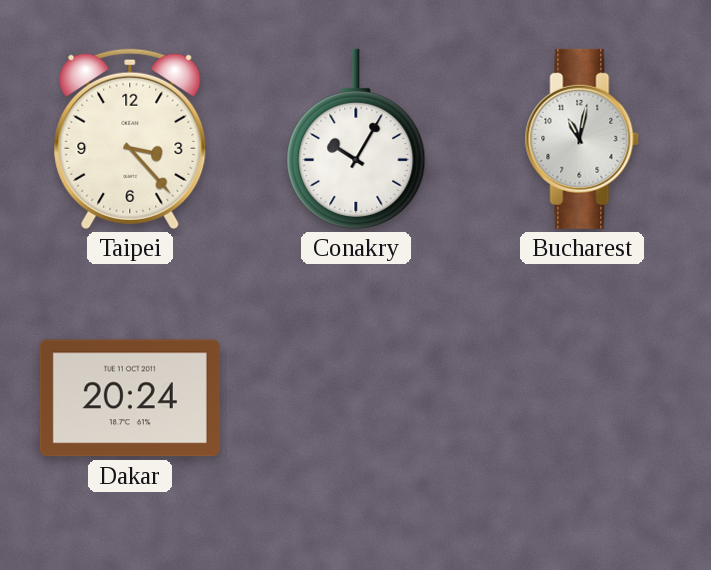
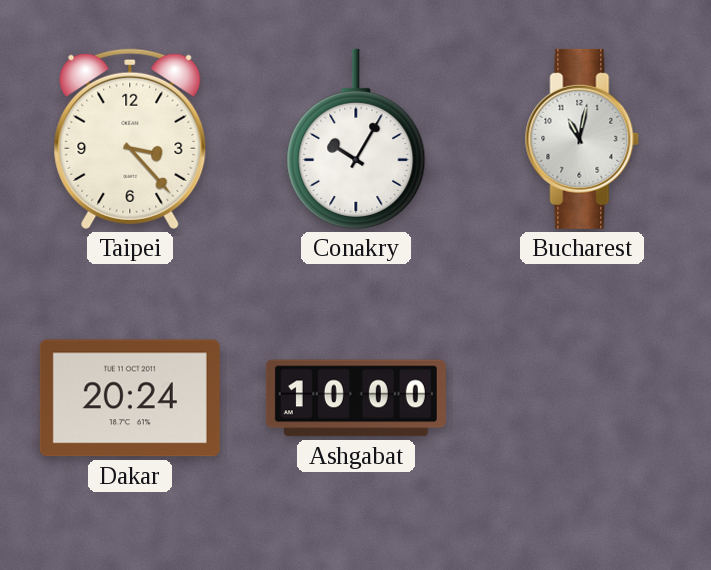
Ashgabat: none -> 10:00 (356, 398)
